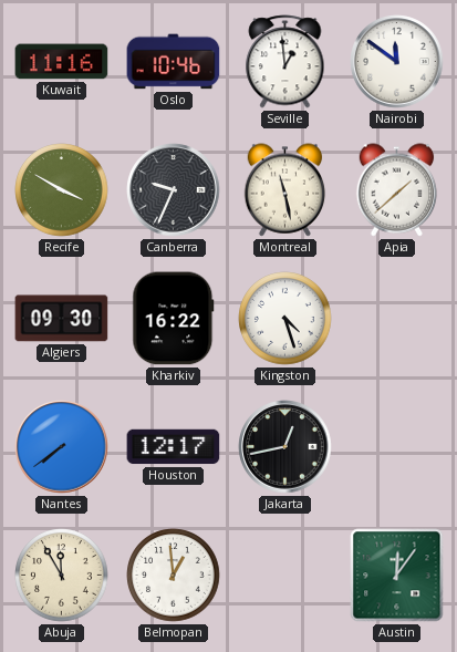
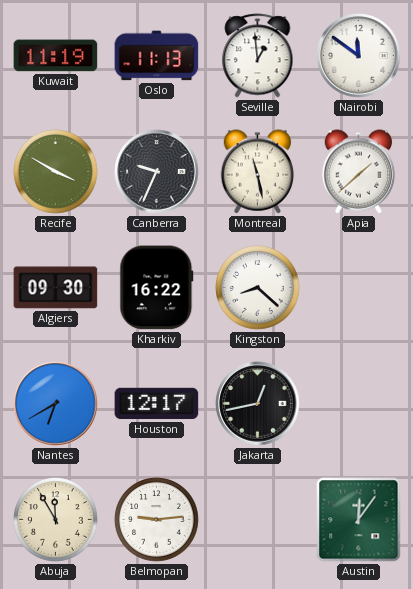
Kuwait: 11:16 -> 11:19 (56, 56)
Oslo: 10:46 -> 11:13 (157, 56)
Kingston: 4:27 -> 8:22 (258, 288)
Nantes: 7:39 -> 6:40 (56, 404)
Belmopan: 12:59 -> 9:14 (157, 520)
